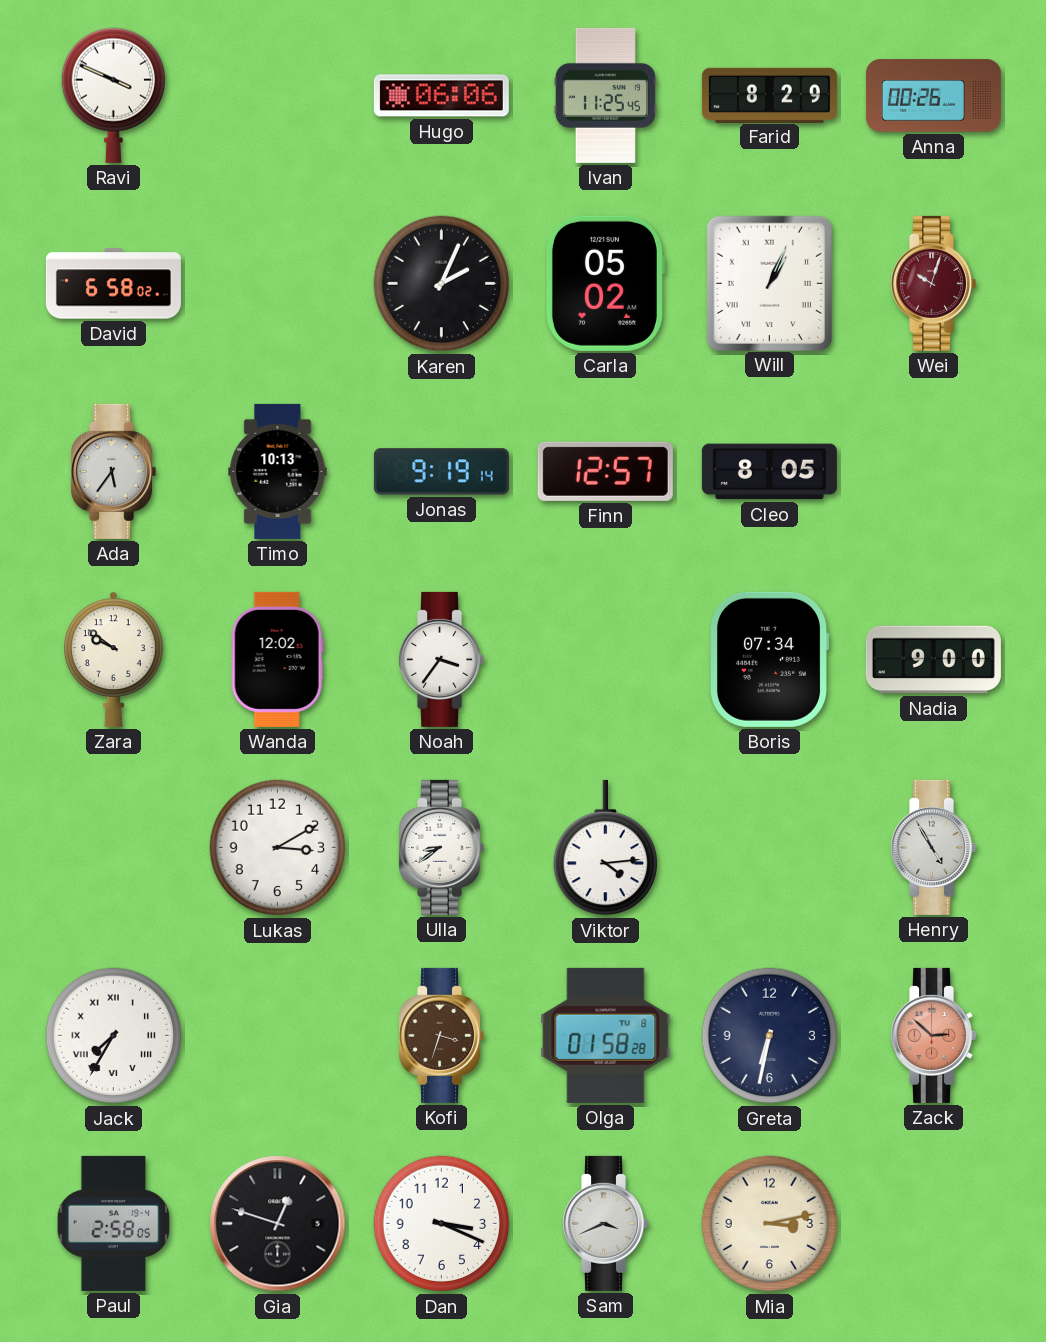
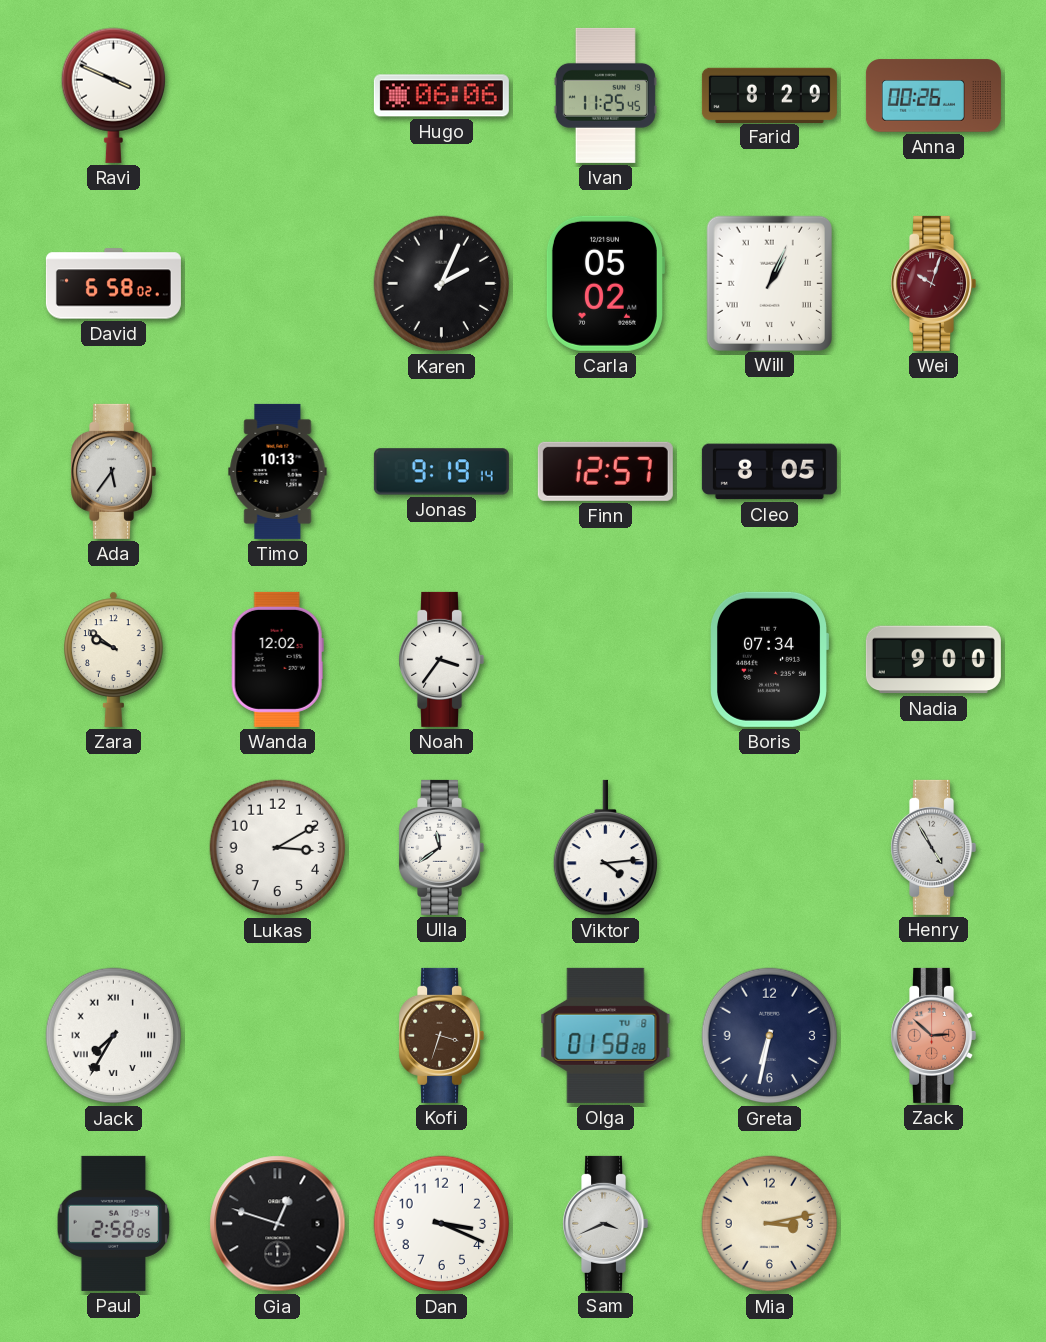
Ulla: 8:39 -> 11:39 (442, 847)
